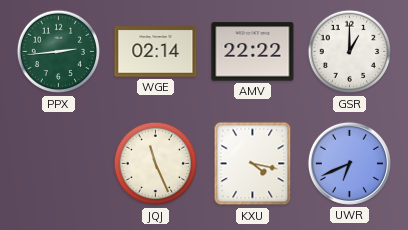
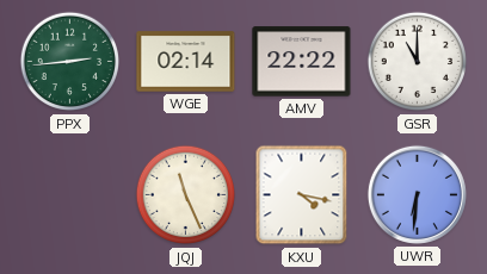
GSR: 1:00 -> 11:00 (418, 62)
UWR: 6:41 -> 6:31 (417, 194)
